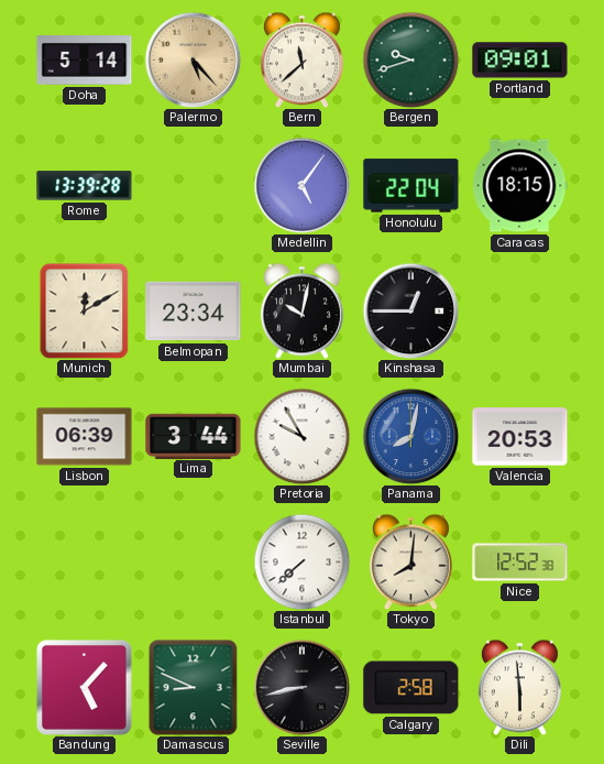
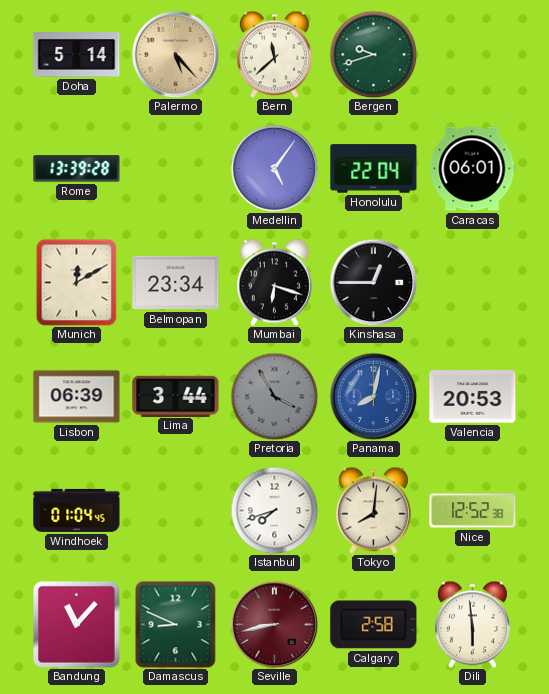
Portland: 09:01 -> none (520, 61)
Caracas: 18:15 -> 06:01 (473, 169)
Mumbai: 10:02 -> 6:18 (274, 282)
Pretoria: 9:55 -> 3:55 (274, 396)
Pretoria dial: white -> grey (274, 396)
Windhoek: none -> 01:04 (77, 510)
Istanbul: 7:38 -> 7:42 (274, 510)
Bandung: 5:07 -> 11:07 (77, 625)
Seville dial: black -> burgundy (274, 624)
